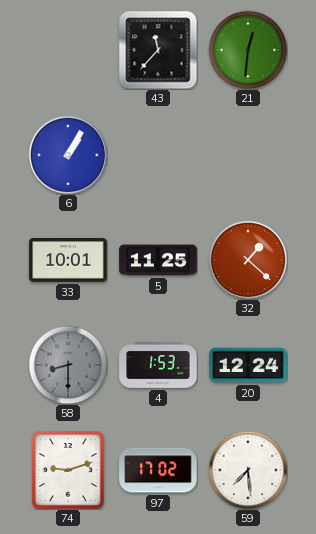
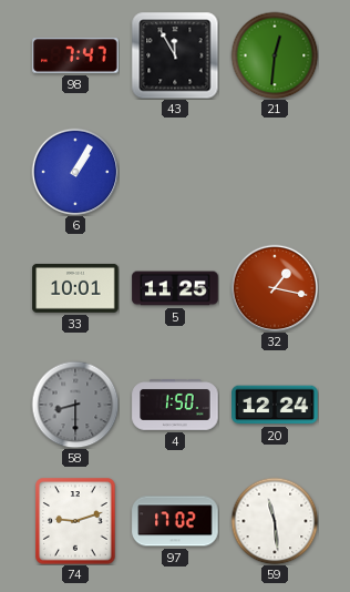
98: none -> 7:47 (75, 55)
43: 11:37 -> 11:55 (175, 55)
32: 1:22 -> 1:17 (275, 288)
4: 1:53 -> 1:50 (175, 406)
59: 7:29 -> 11:29 (275, 521)
